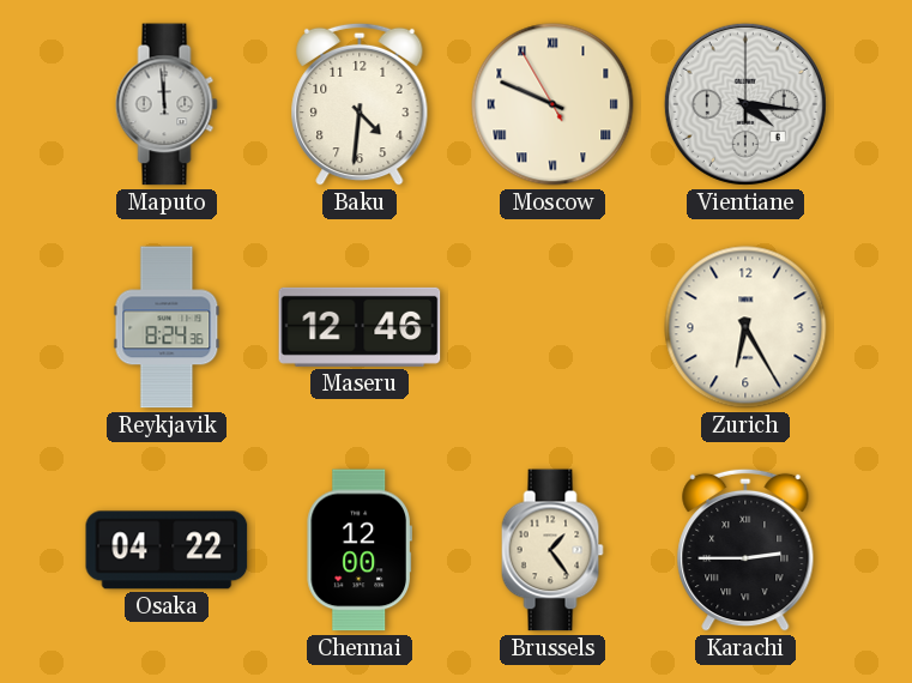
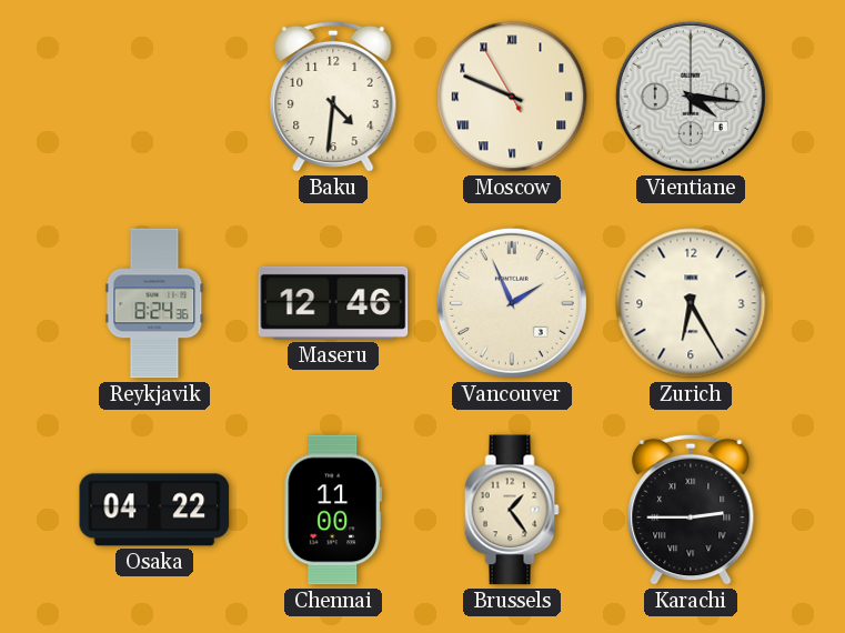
Maputo: 11:59 -> none (167, 104)
Vancouver: none -> 1:56 (512, 303)
Chennai: 12:00 -> 11:00 (333, 510)
